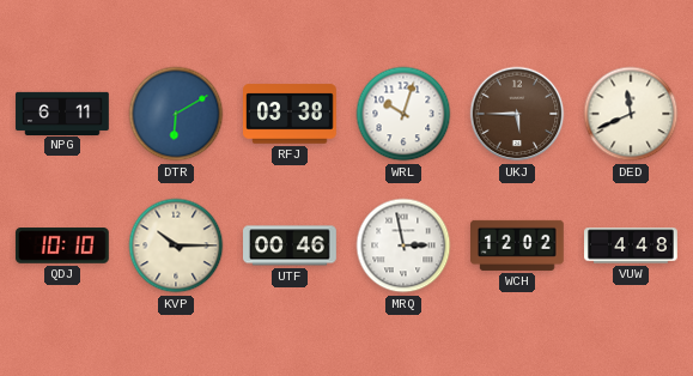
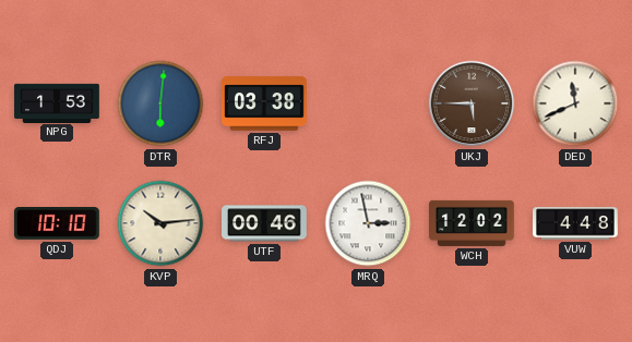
NPG: 6:11 -> 1:53 (57, 102)
DTR: 6:10 -> 6:01 (160, 103)
WRL: 10:03 -> none (403, 114)
KVP: 10:15 -> 10:14 (160, 223)
